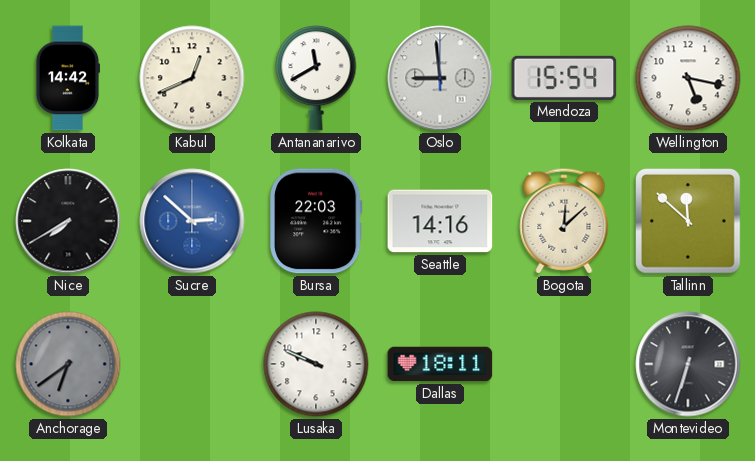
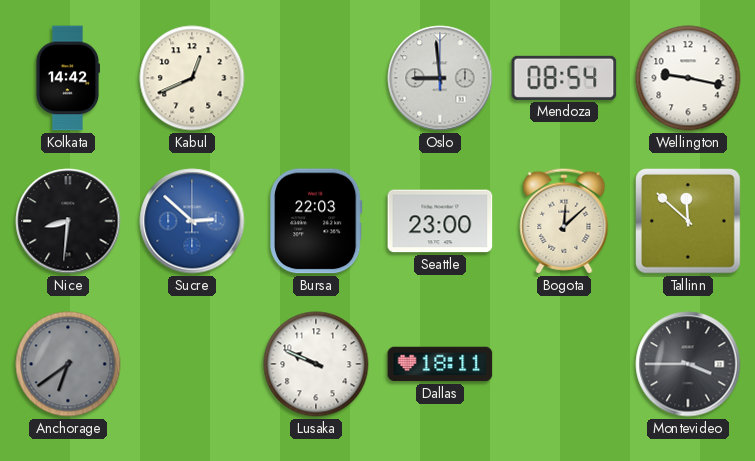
Antananarivo: 11:40 -> none (316, 78)
Mendoza: 15:54 -> 08:54 (564, 78)
Wellington: 5:17 -> 9:17 (688, 78)
Nice: 7:40 -> 8:31 (68, 221)
Seattle: 14:16 -> 23:00 (440, 221)
Montevideo: 6:33 -> 3:45 (688, 364)
